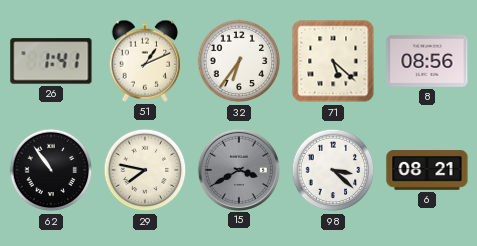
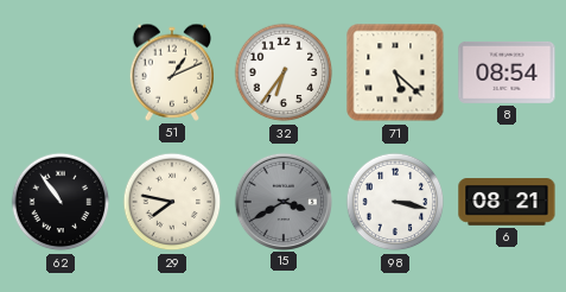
26: 1:41 -> none (51, 61)
8: 08:56 -> 08:54 (507, 72)
98: 3:22 -> 3:17 (395, 202)
